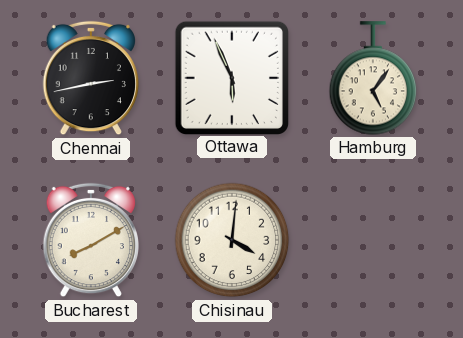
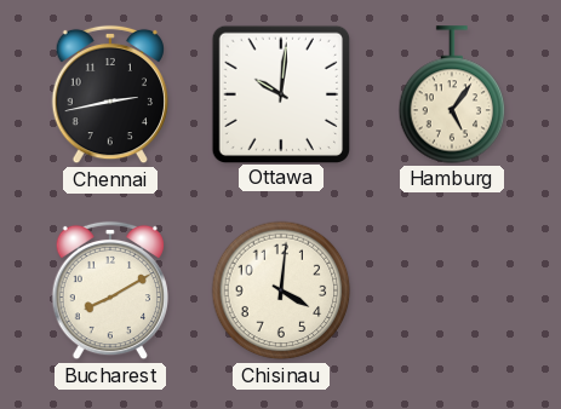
Ottawa: 5:56 -> 10:01 (280, 93)
